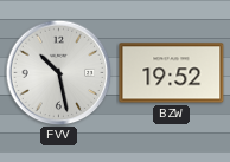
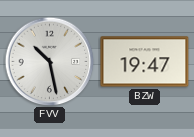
BZW: 19:52 -> 19:47 (145, 62)
